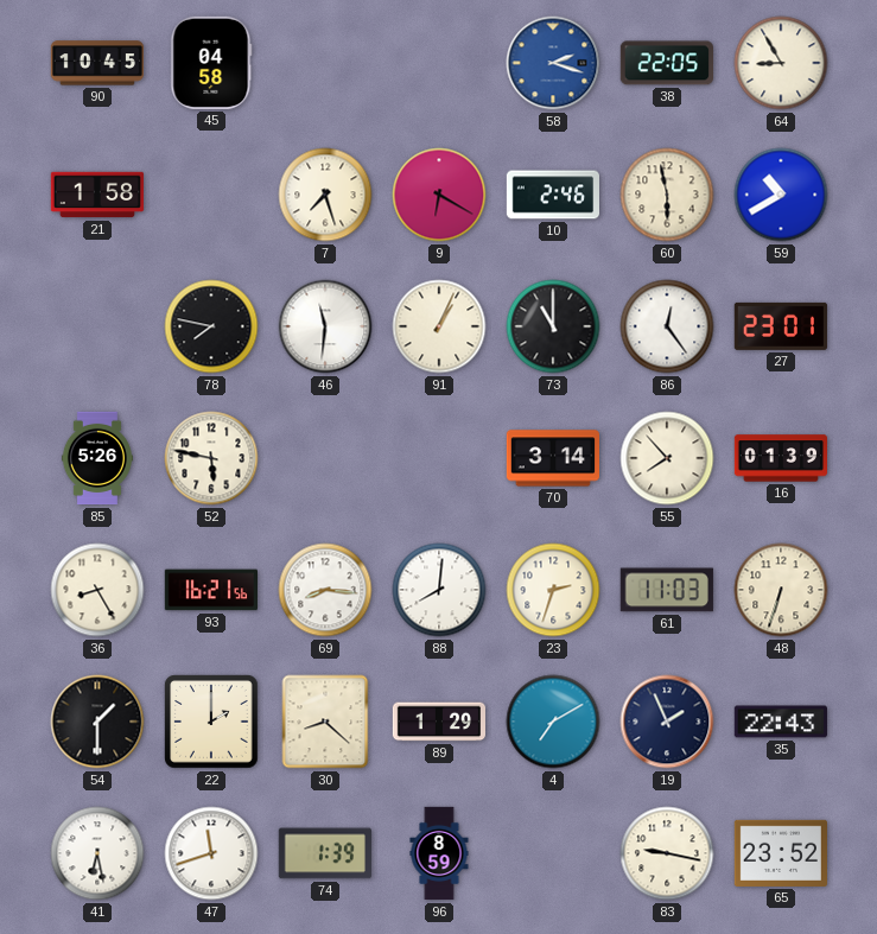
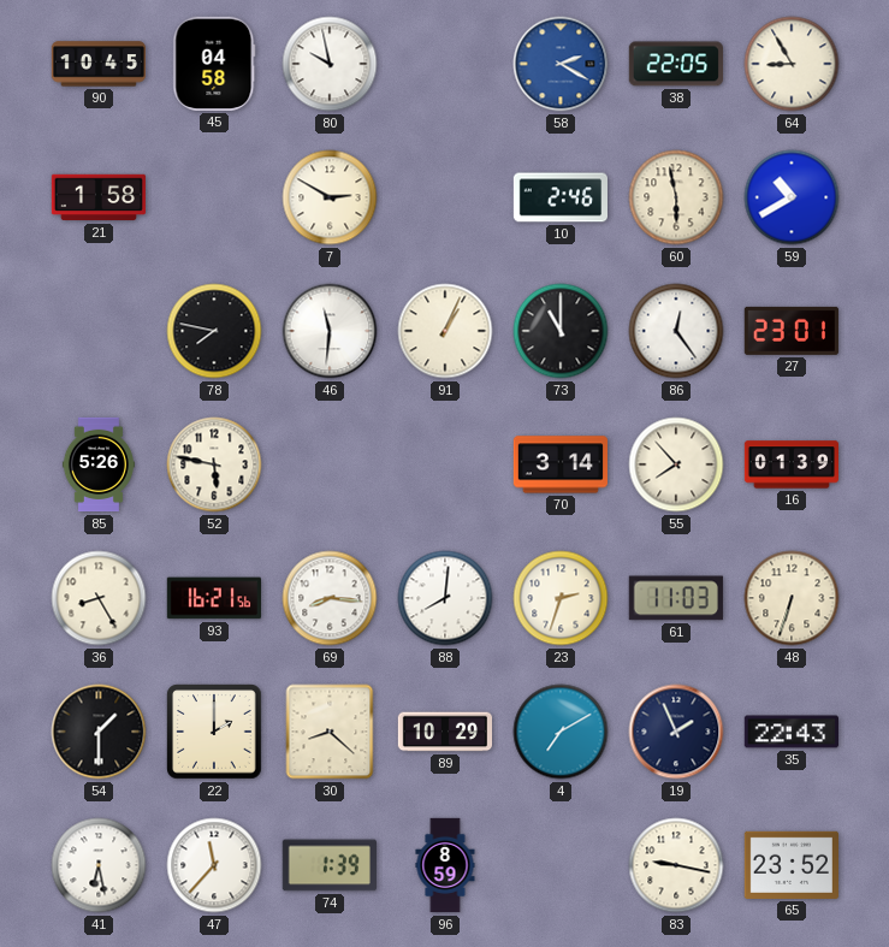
80: none -> 9:58 (330, 64)
58: 2:18 -> 2:20 (561, 64)
7: 7:27 -> 2:50 (330, 197)
9: 6:20 -> none (439, 195)
89: 1:29 -> 10:29 (444, 732)
47: 11:42 -> 11:37 (214, 865)
